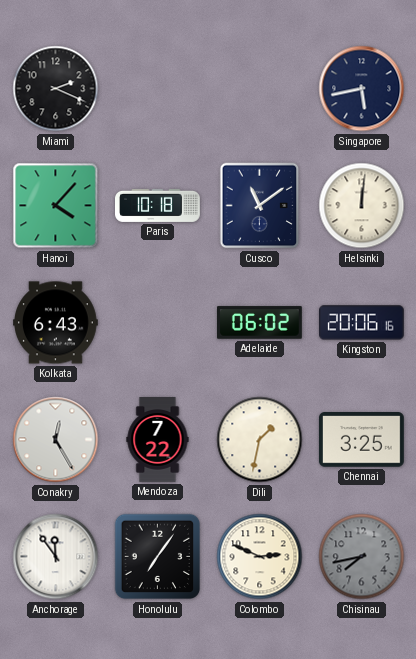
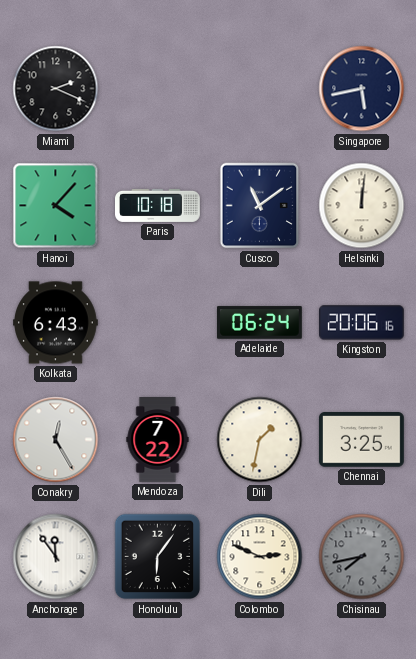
Adelaide: 06:02 -> 06:24 (260, 323)
Honolulu: 7:06 -> 6:06 (158, 557)
